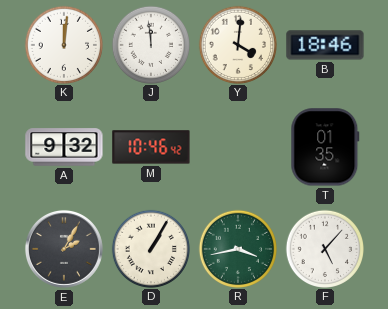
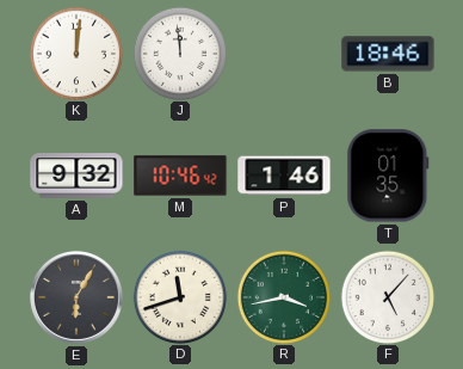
Y: 4:01 -> none (237, 44)
P: none -> 1:46 (284, 176)
E: 2:05 -> 6:05 (76, 297)
D: 1:05 -> 11:42 (179, 296)
